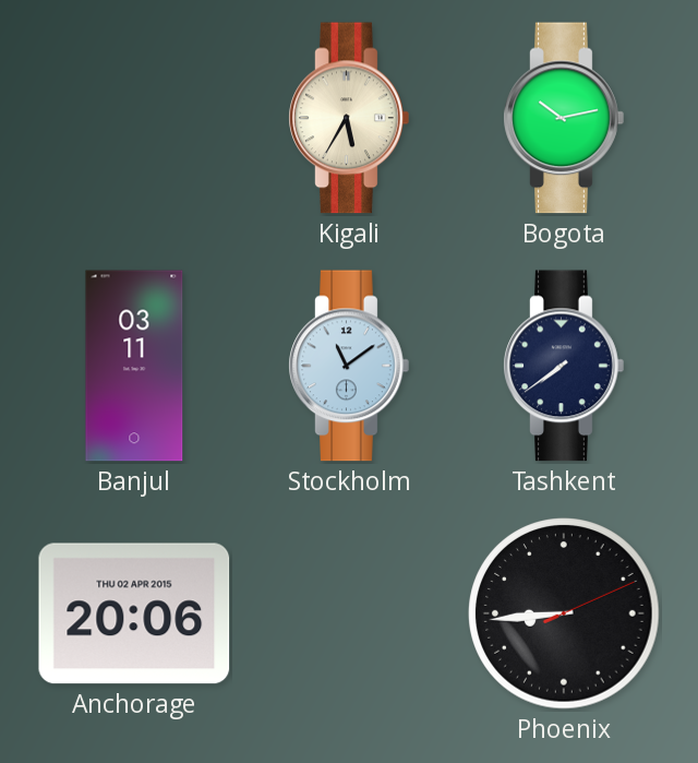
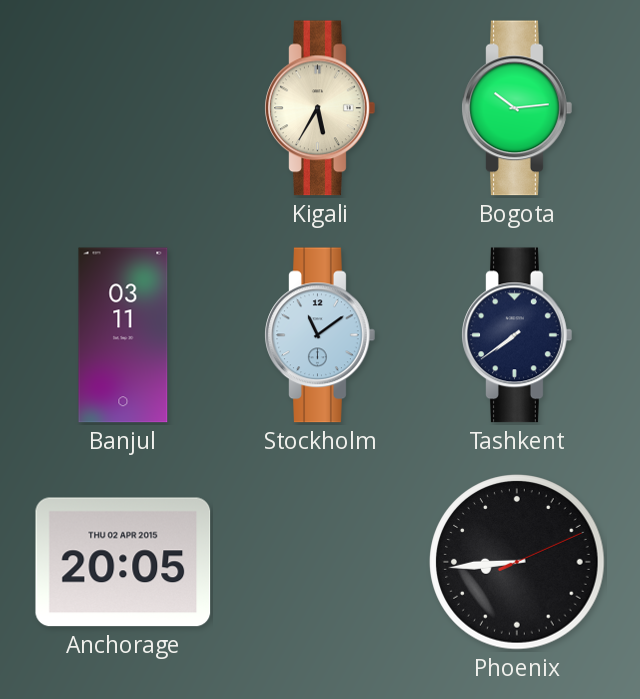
Bogota: 10:13 -> 10:14 (517, 108)
Anchorage: 20:06 -> 20:05 (123, 562)
